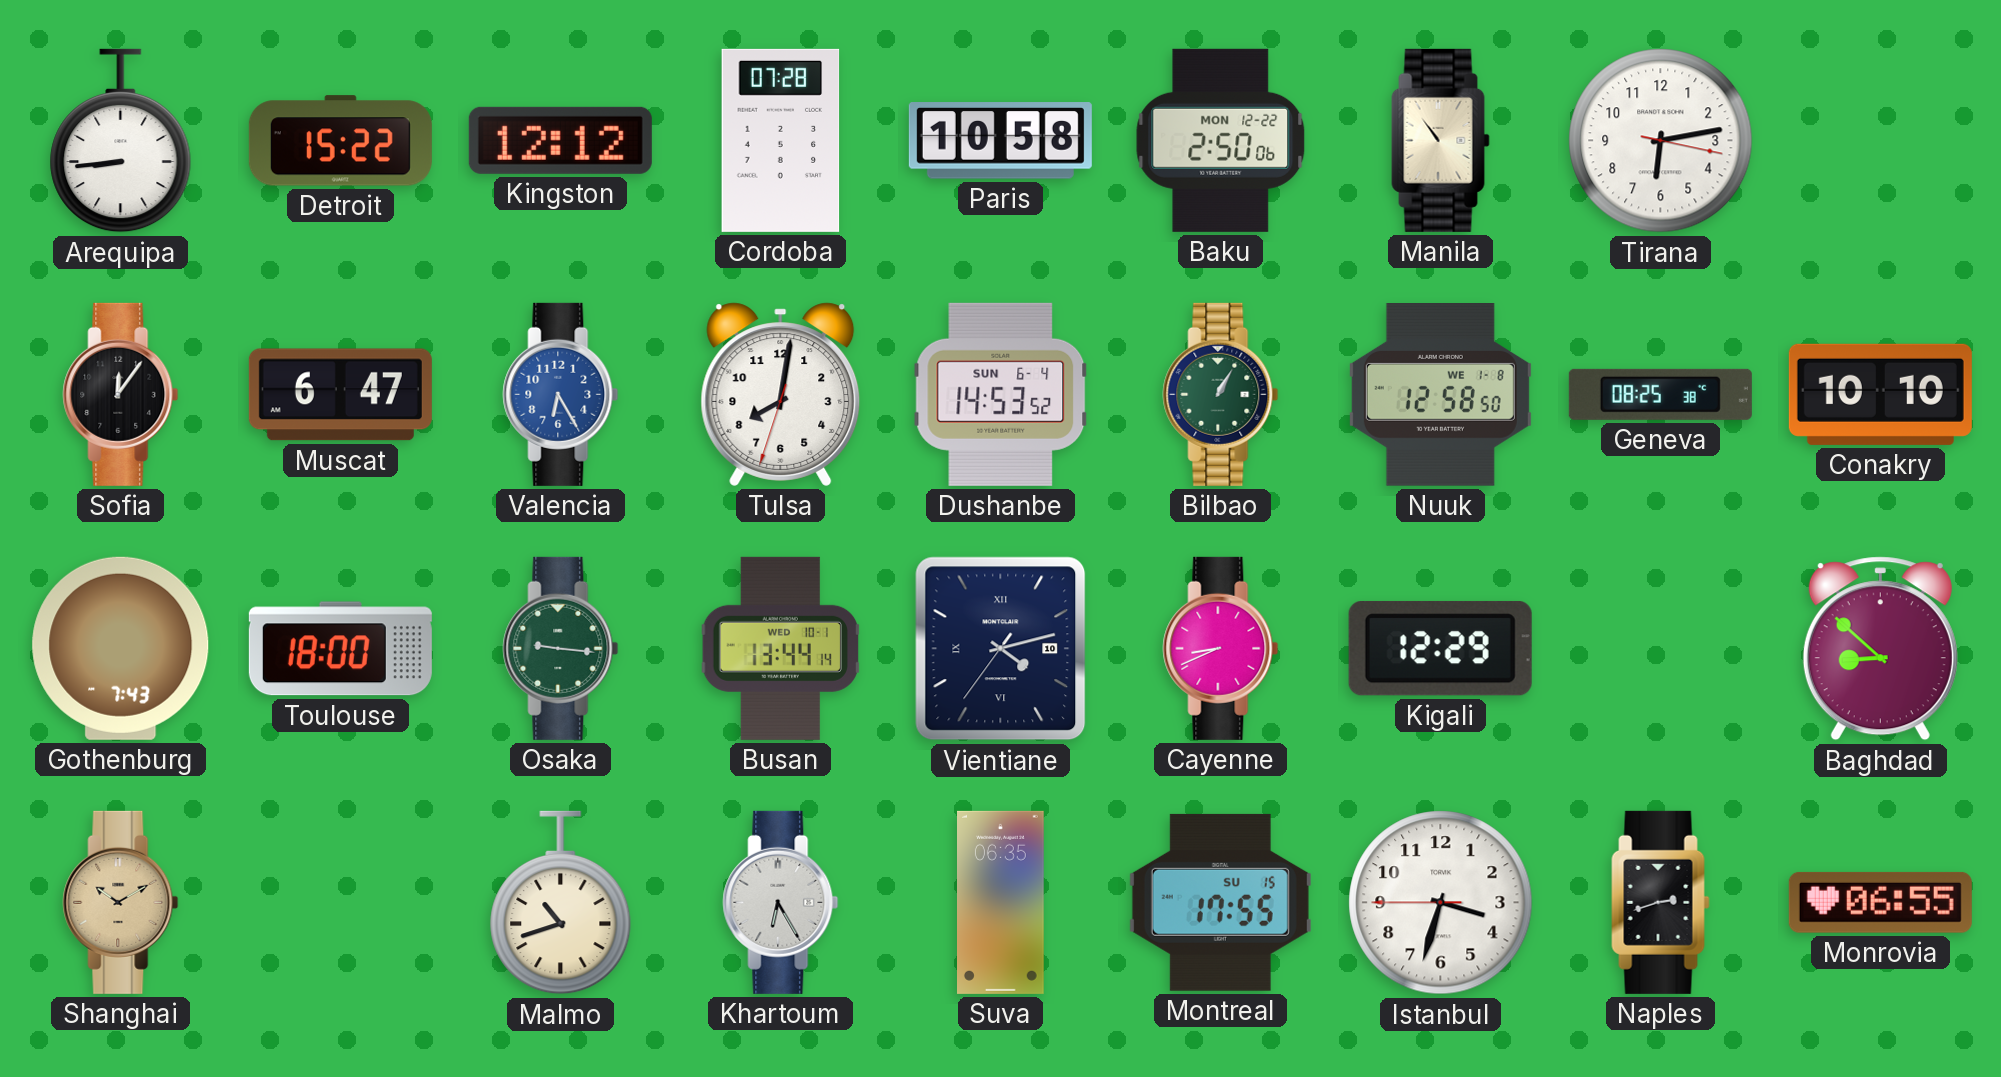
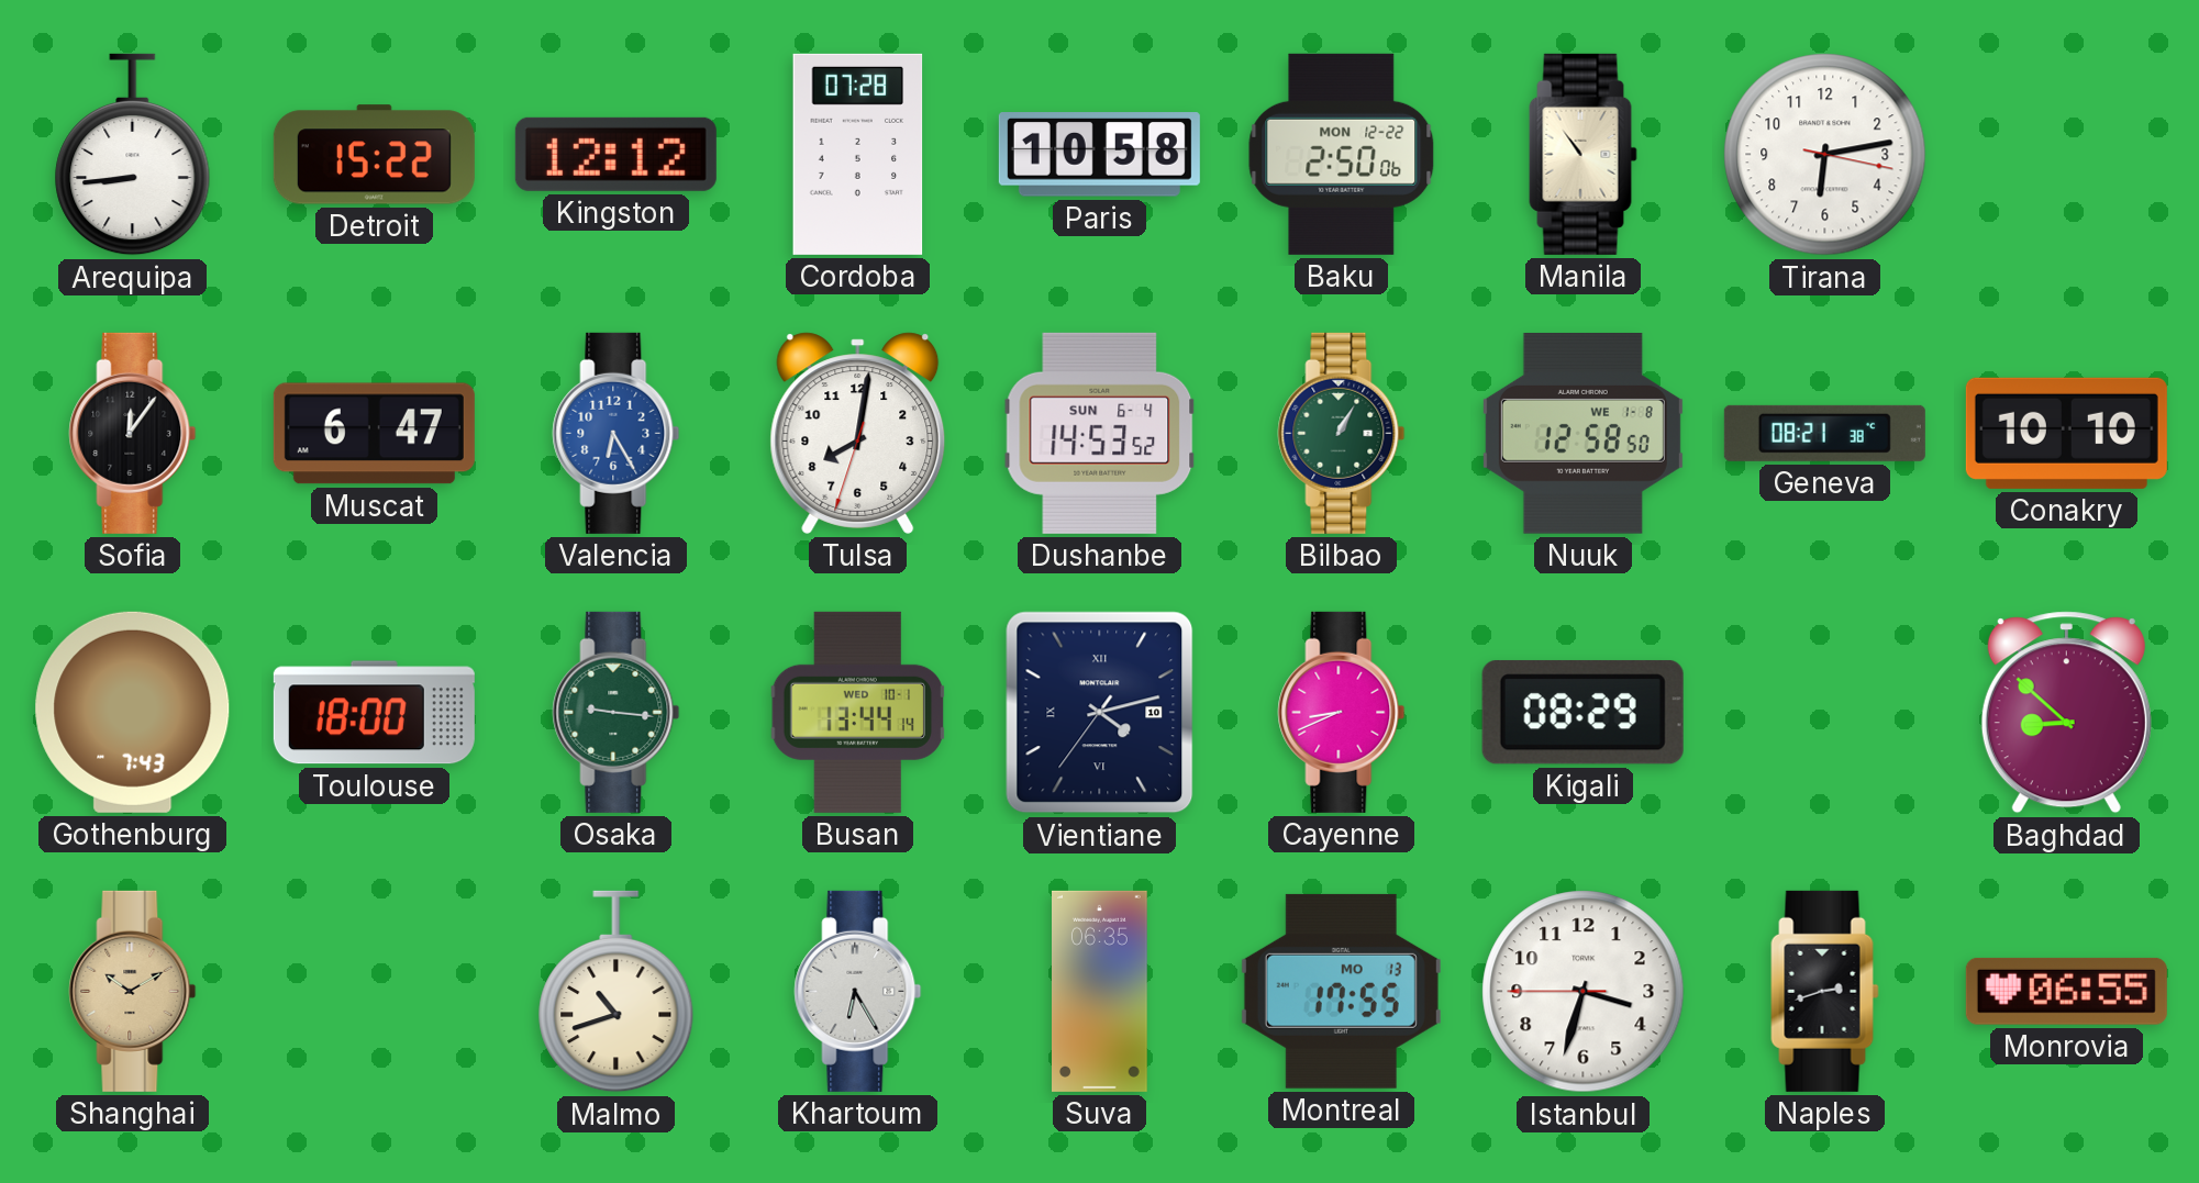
Geneva: 08:25 -> 08:21 (1824, 433)
Kigali: 12:29 -> 08:29 (1582, 712)
Montreal date: SU 15 -> MO 13 (1341, 991)
